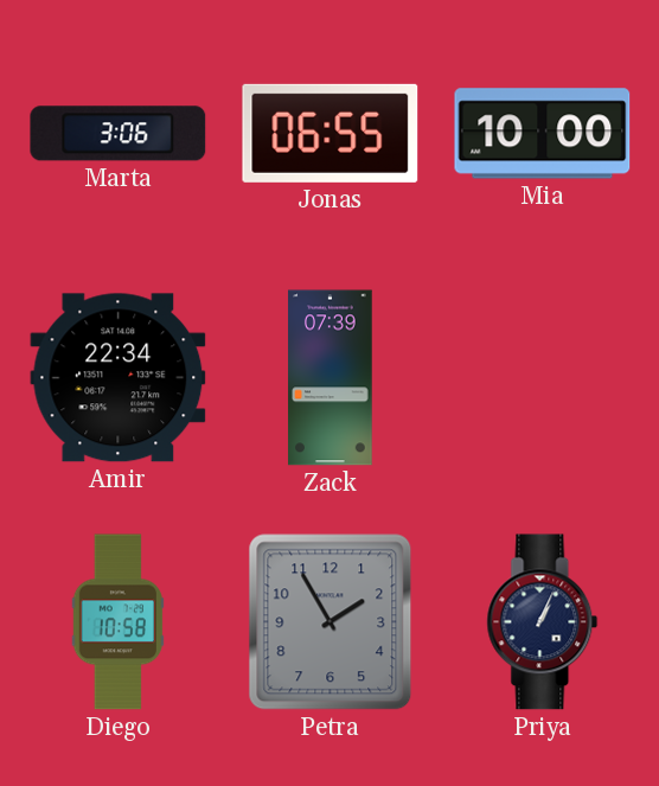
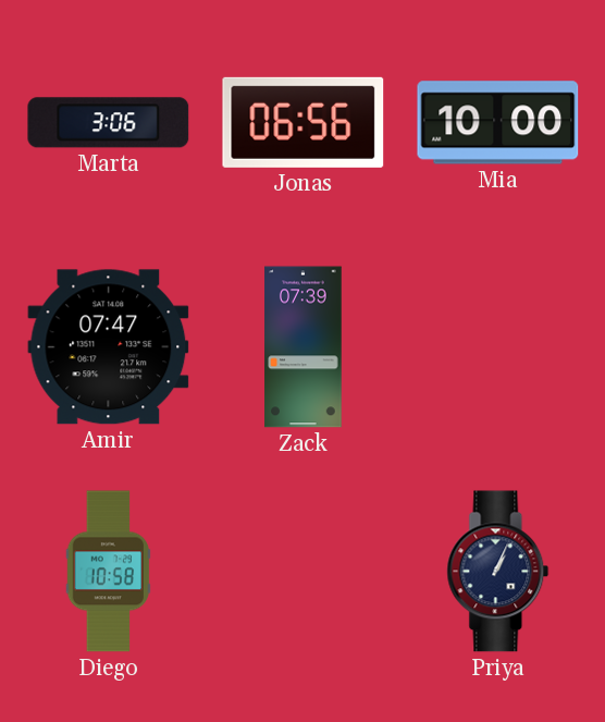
Jonas: 06:55 -> 06:56 (304, 122)
Amir: 22:34 -> 07:47 (109, 347)
Petra: 1:55 -> none (331, 622)
